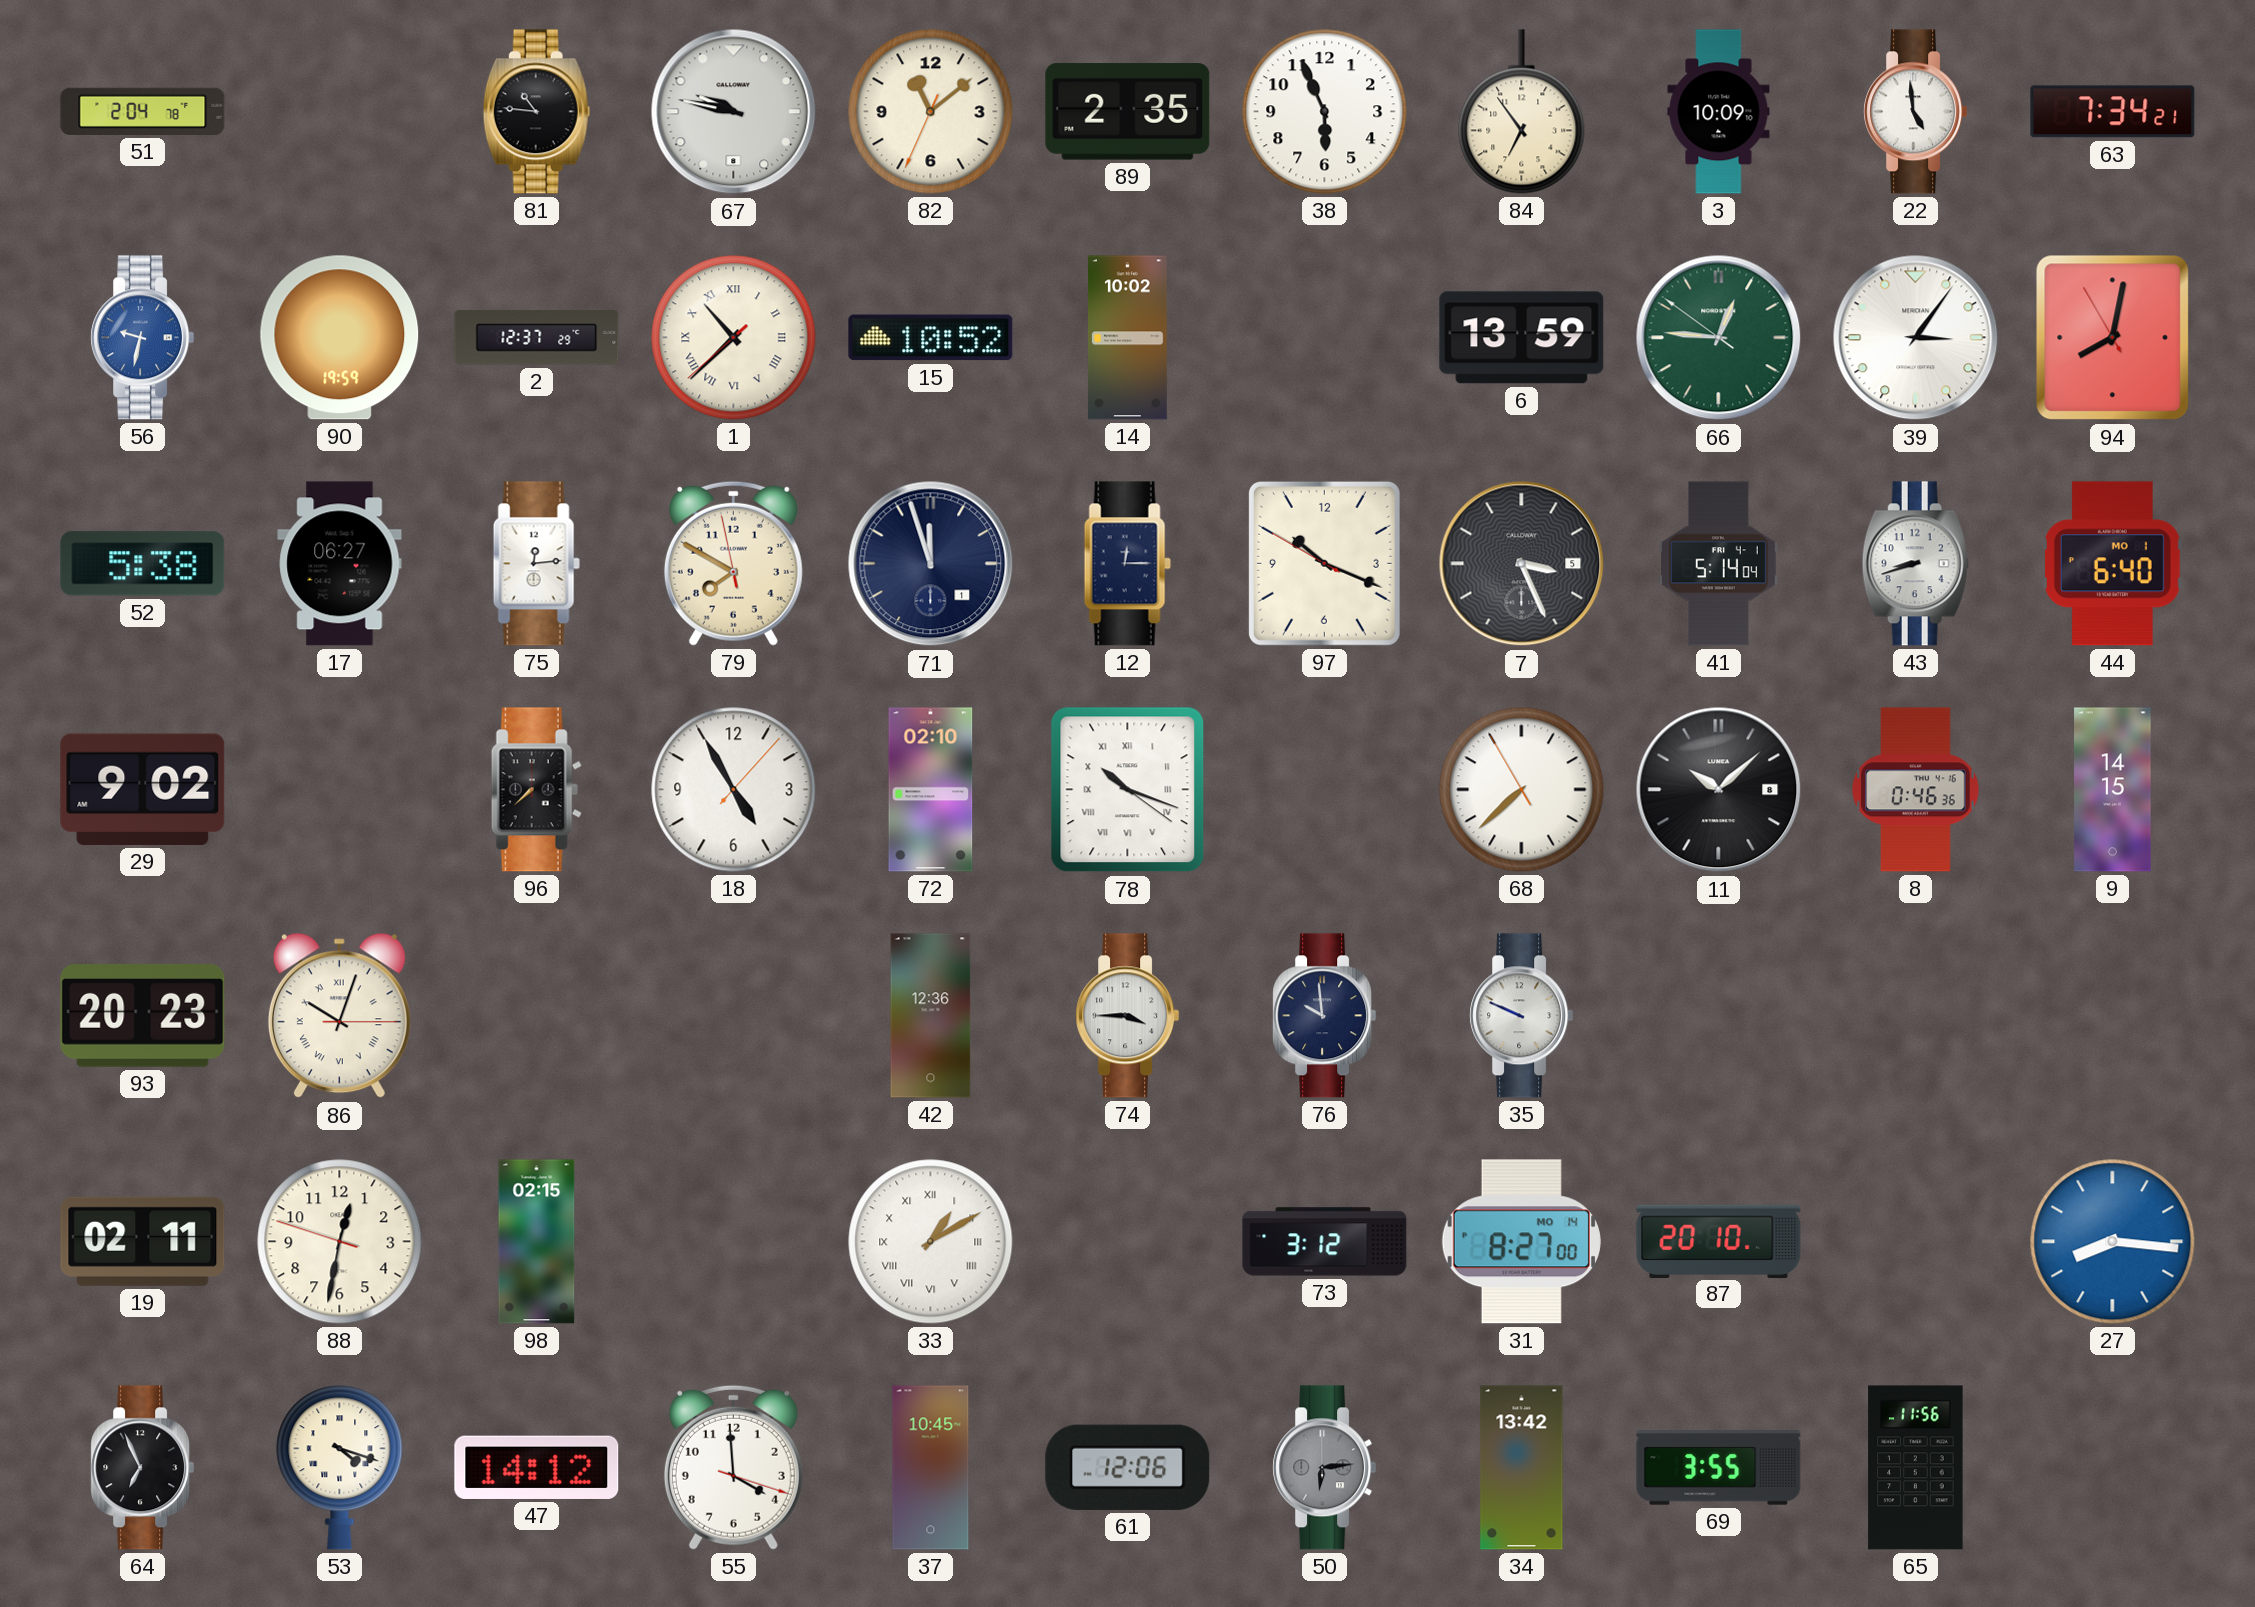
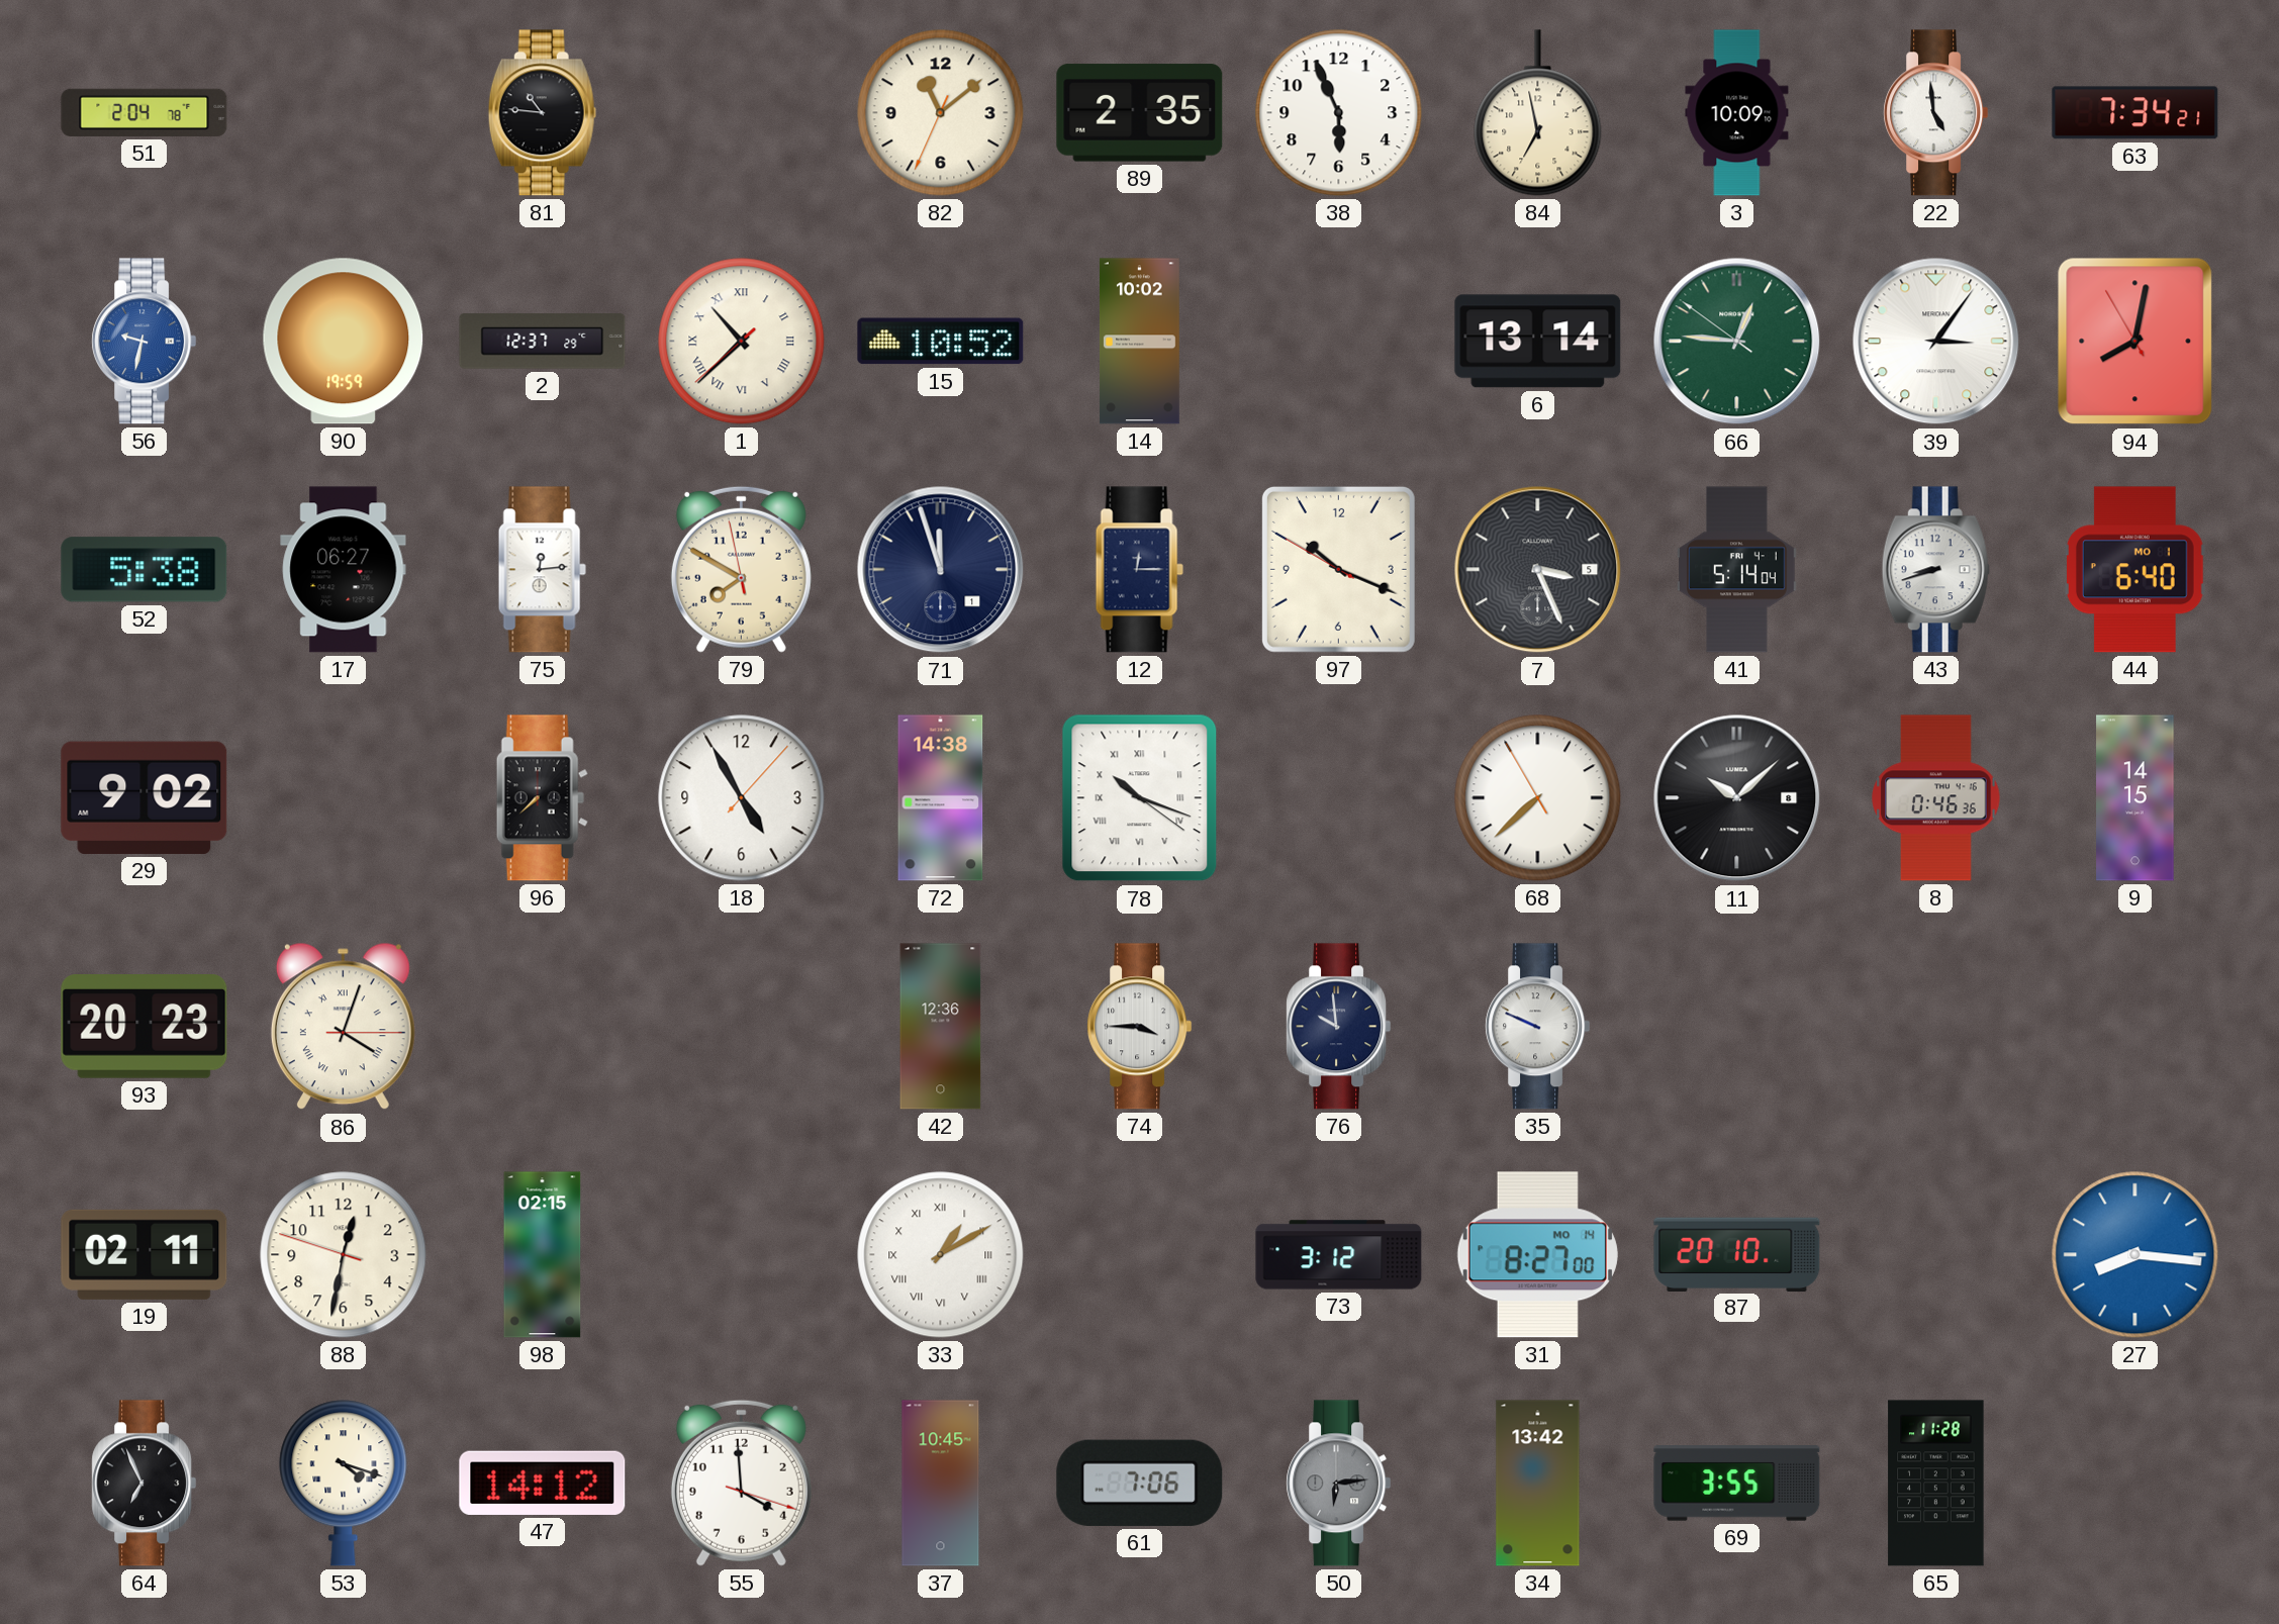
67: 9:47 -> none (734, 112)
84: 6:54 -> 6:58 (1538, 113)
6: 13:59 -> 13:14 (1538, 342)
72: 02:10 -> 14:38 (941, 798)
86: 10:03 -> 4:03 (343, 1027)
61: 12:06 -> 7:06 (1140, 1483)
65: 11:56 -> 11:28 (1936, 1484)
